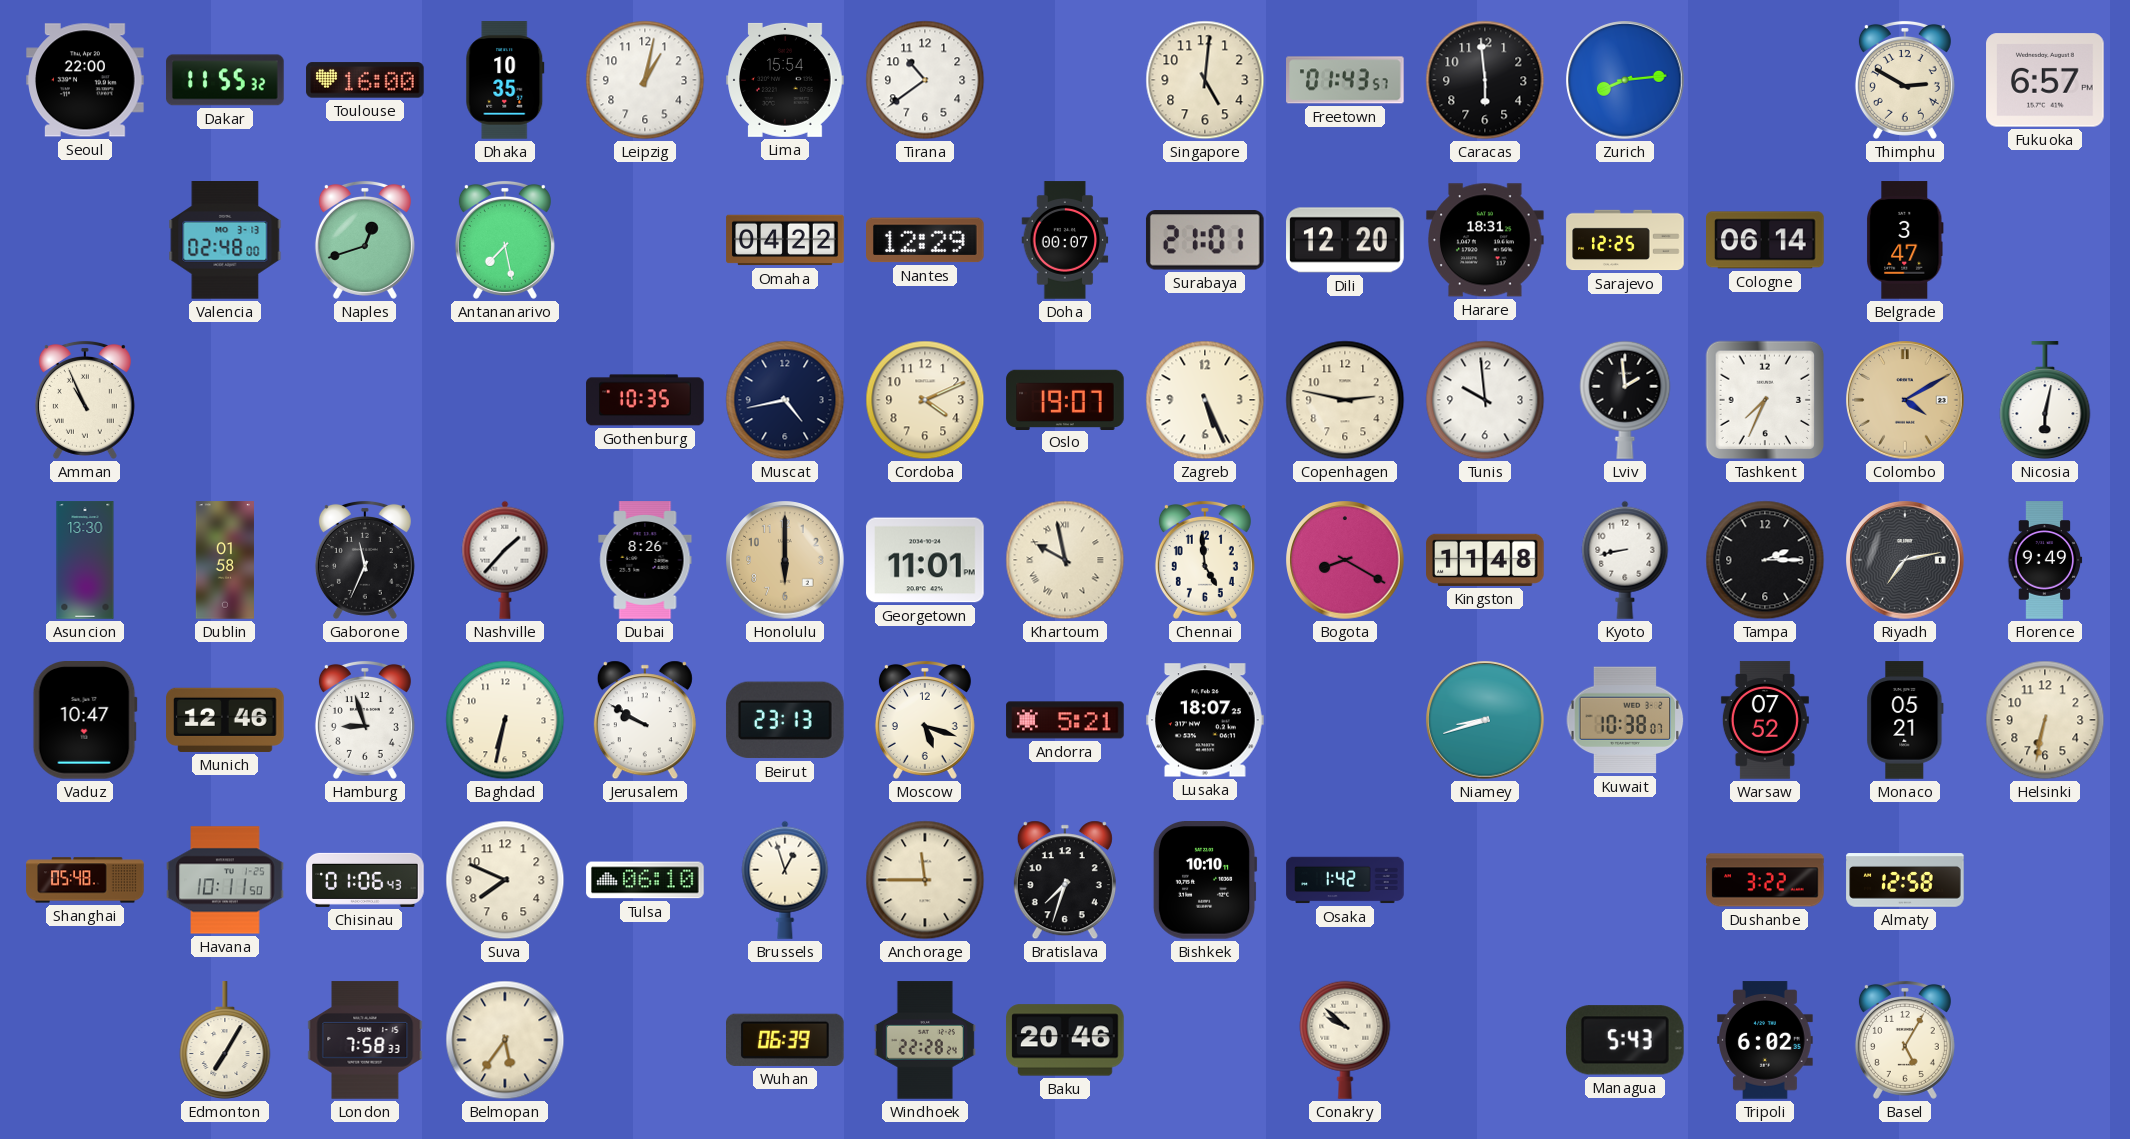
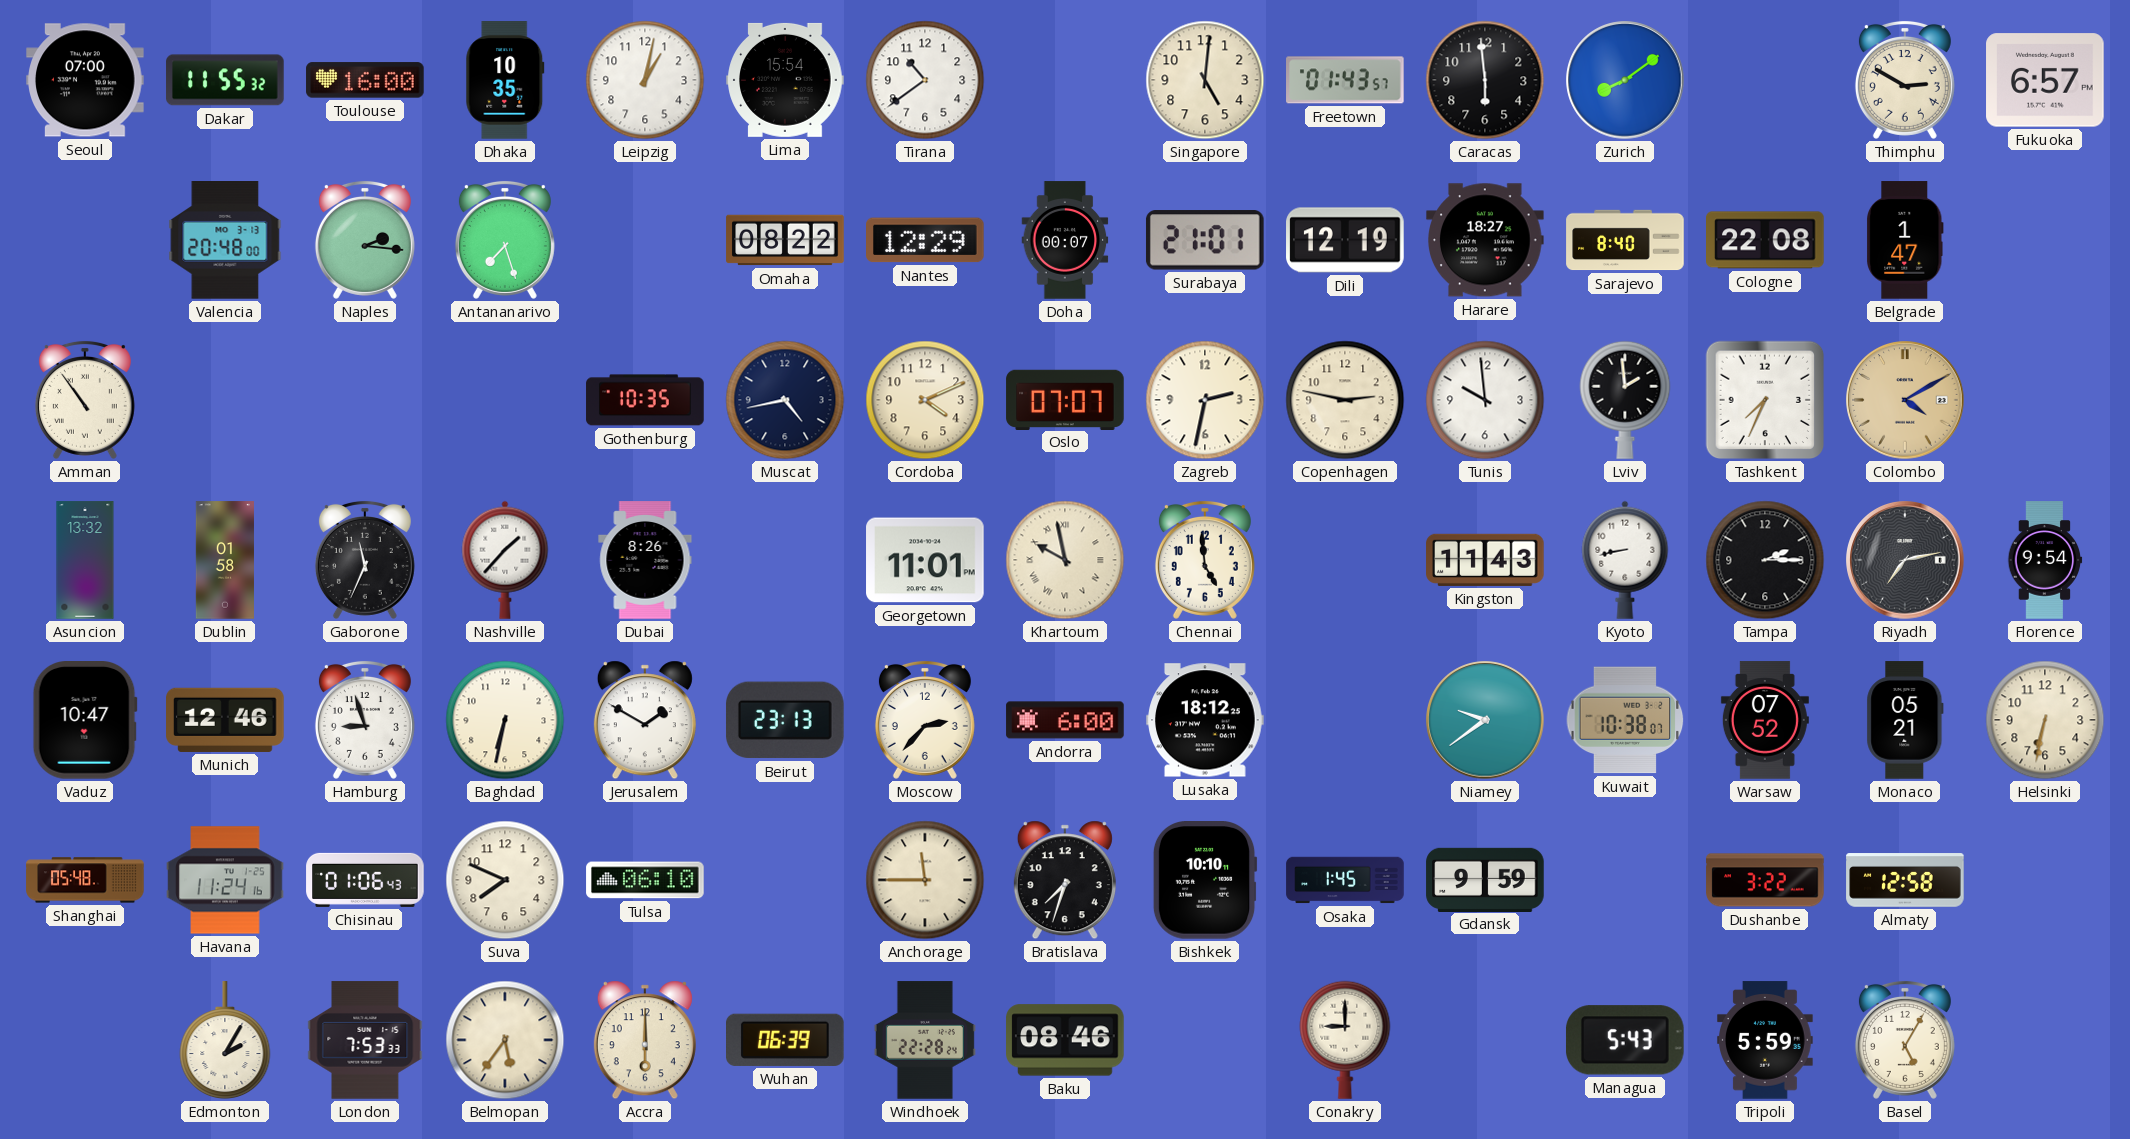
Seoul: 22:00 -> 07:00 (85, 80)
Zurich: 8:14 -> 8:09 (1625, 80)
Valencia: 02:48 -> 20:48 (225, 240)
Naples: 12:42 -> 2:16 (365, 240)
Antananarivo: 7:28 -> 7:27 (505, 240)
Omaha: 04:22 -> 08:22 (785, 240)
Dili: 12:20 -> 12:19 (1345, 240)
Harare: 18:31 -> 18:27 (1485, 240)
Sarajevo: 12:25 -> 8:40 (1625, 240)
Cologne: 06:14 -> 22:08 (1766, 240)
Belgrade: 3:47 -> 1:47 (1906, 240)
Amman: 10:56 -> 10:54 (85, 400)
Oslo: 19:07 -> 07:07 (1065, 399)
Zagreb: 5:26 -> 2:32 (1205, 400)
Nicosia: 6:02 -> none (2045, 401)
Asuncion: 13:30 -> 13:32 (85, 560)
Honolulu: 6:00 -> none (785, 560)
Bogota: 8:20 -> none (1345, 560)
Kingston: 11:48 -> 11:43 (1485, 560)
Florence: 9:49 -> 9:54 (2045, 560)
Jerusalem: 9:50 -> 1:50 (645, 720)
Moscow: 5:18 -> 2:37 (925, 720)
Andorra: 5:21 -> 6:00 (1065, 720)
Lusaka: 18:07 -> 18:12 (1205, 720)
Niamey: 8:42 -> 9:39 (1485, 720)
Havana: 10:11 -> 11:24 (225, 880)
Brussels: 12:57 -> none (785, 880)
Osaka: 1:42 -> 1:45 (1345, 880)
Gdansk: none -> 9:59 (1485, 879)
Edmonton: 7:05 -> 2:05 (225, 1041)
London: 7:58 -> 7:53 (365, 1040)
Accra: none -> 6:00 (645, 1040)
Baku: 20:46 -> 08:46 (1065, 1040)
Conakry: 9:52 -> 9:00 (1345, 1040)
Tripoli: 6:02 -> 5:59 (1766, 1040)
